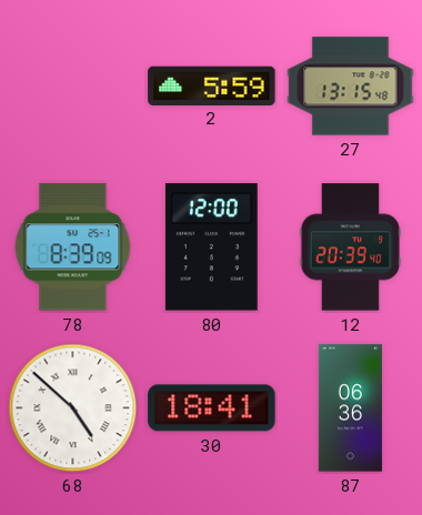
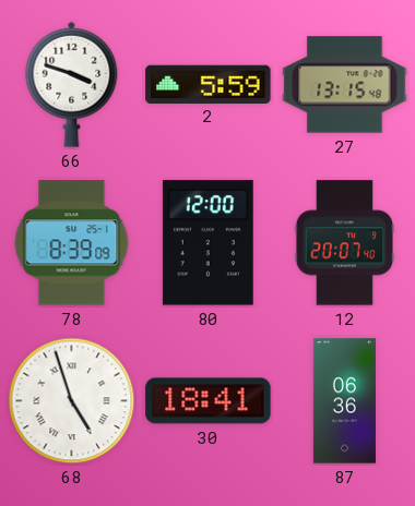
66: none -> 3:48 (72, 84)
12: 20:39 -> 20:07 (344, 243)
68: 4:52 -> 4:57 (72, 401)
